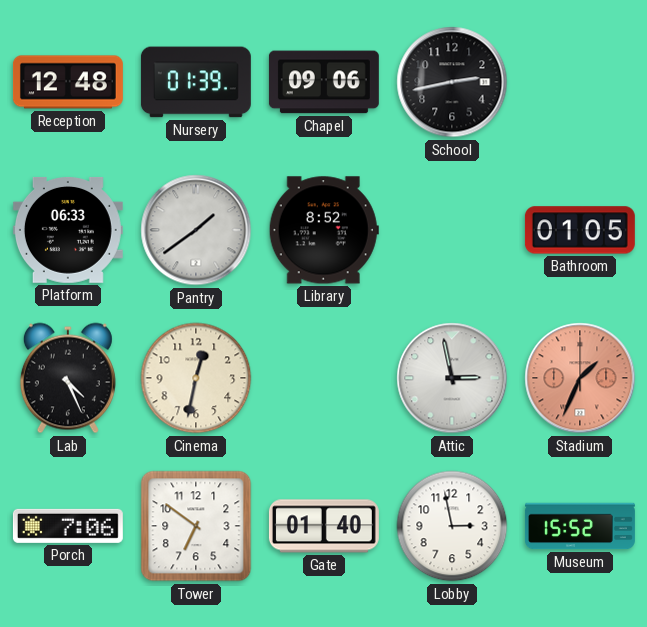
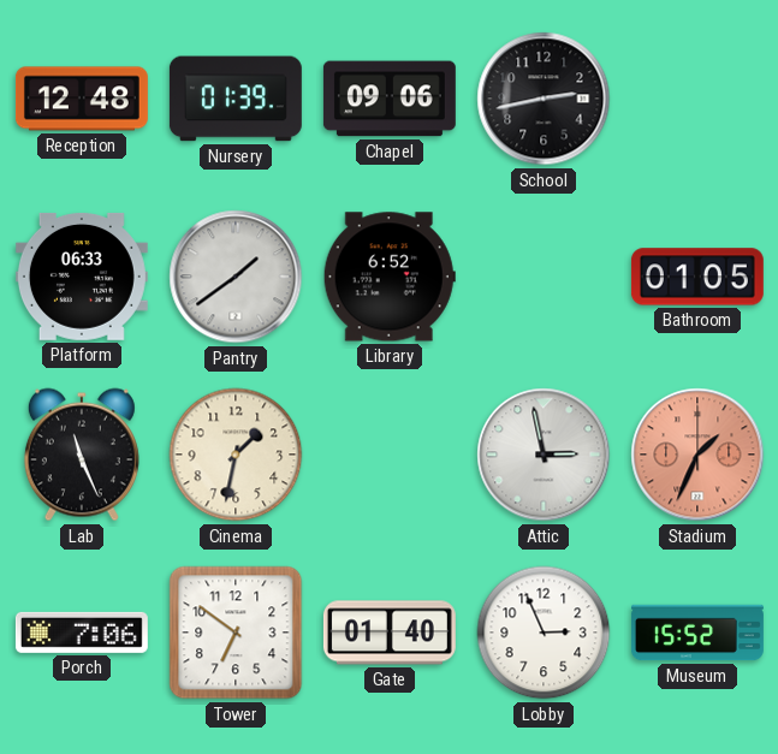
Library: 8:52 -> 6:52 (390, 277)
Lab: 4:26 -> 11:26 (82, 455)
Cinema: 12:32 -> 1:32 (236, 455)
Lobby: 2:58 -> 2:56 (544, 633)
